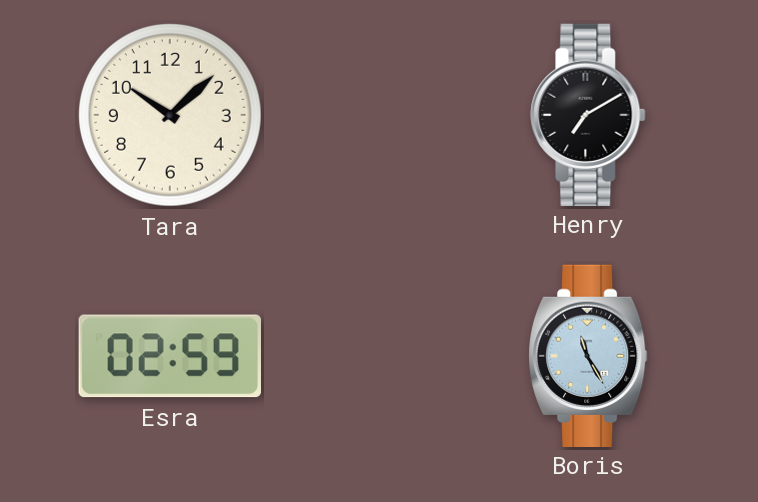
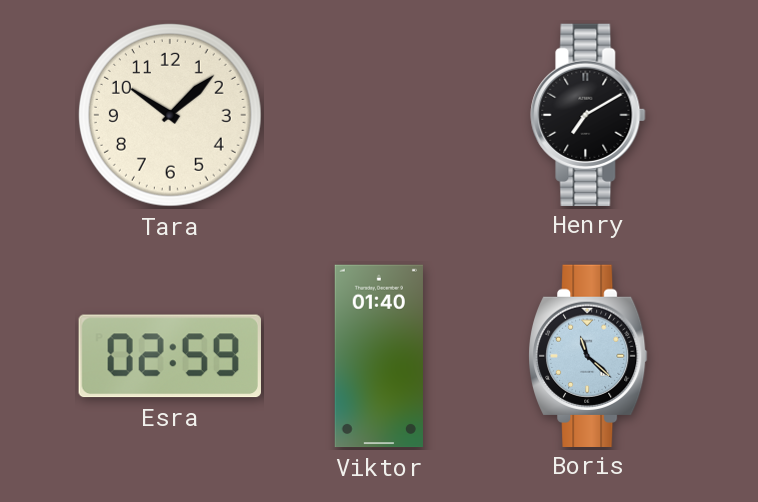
Viktor: none -> 01:40 (379, 356)
Boris: 11:25 -> 11:22 (589, 355)
